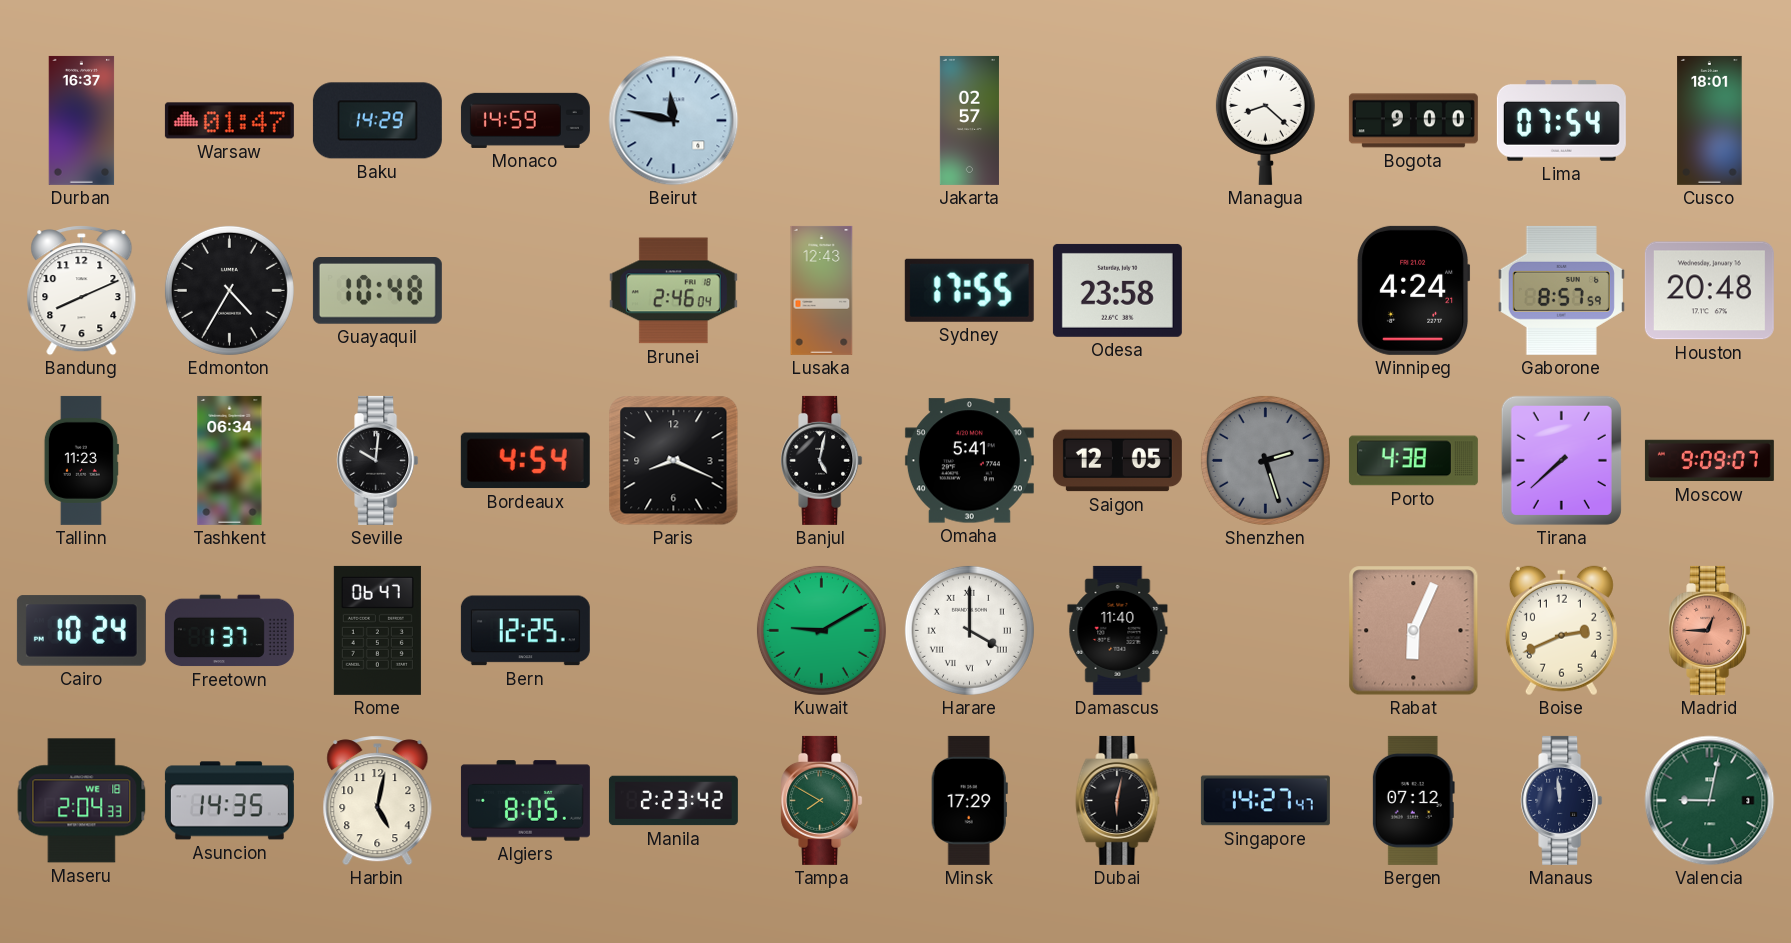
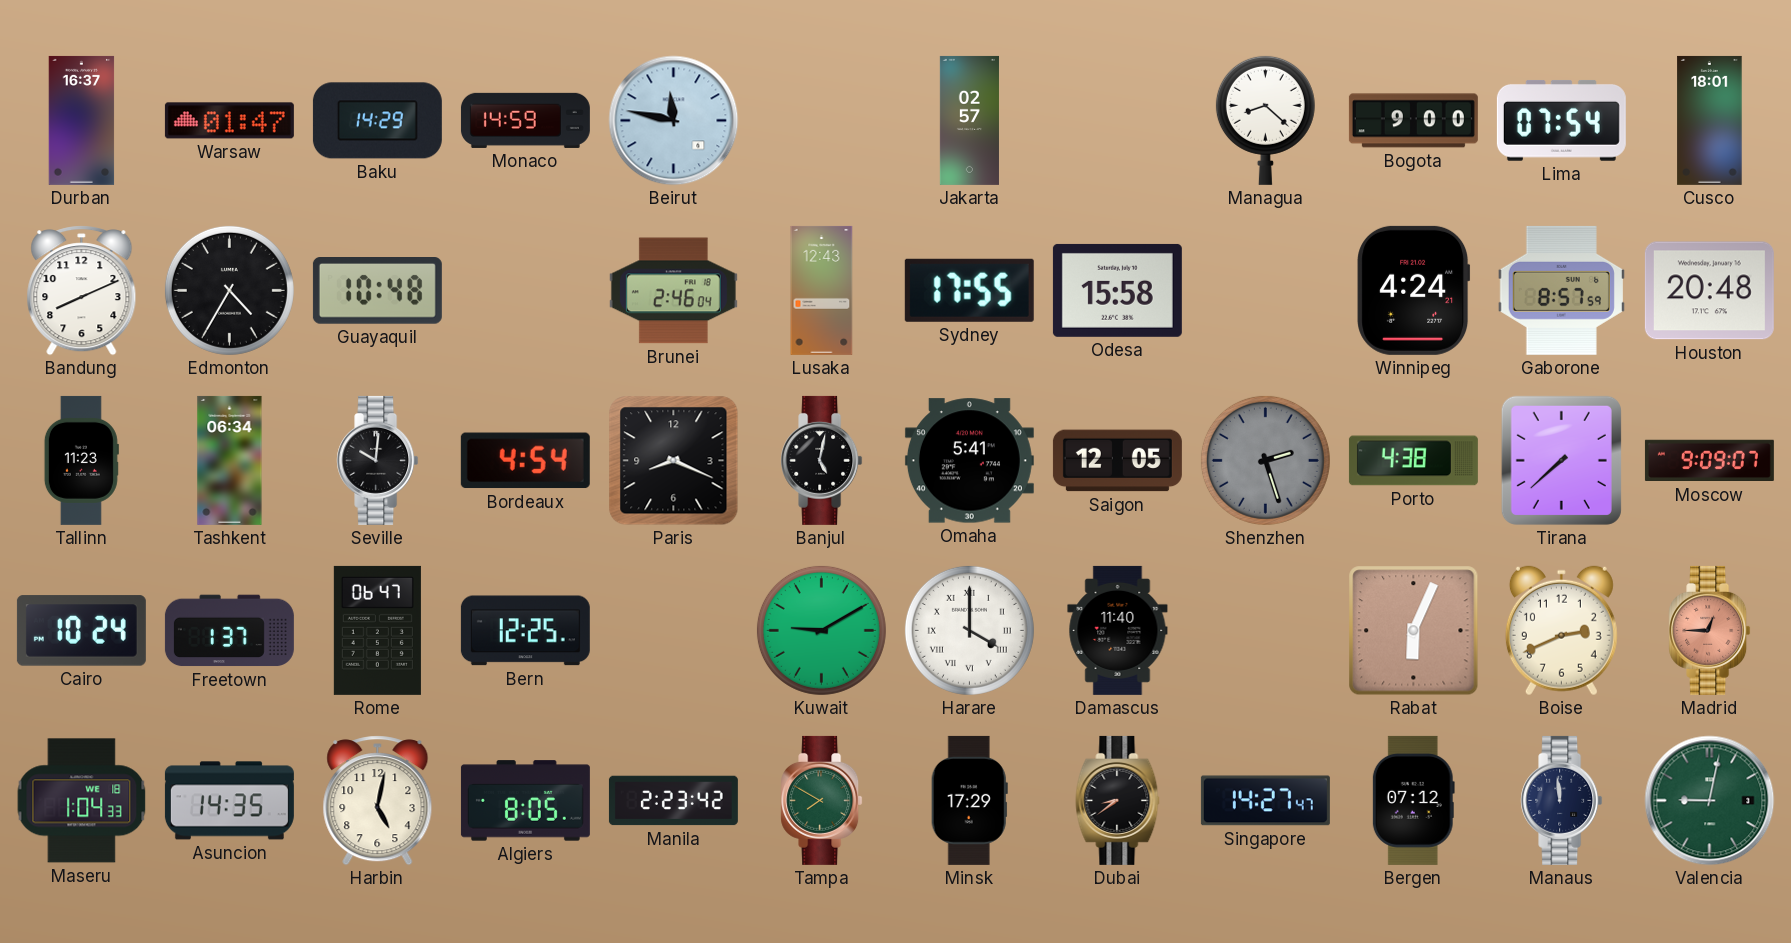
Odesa: 23:58 -> 15:58 (1117, 290)
Maseru: 2:04 -> 1:04 (82, 801)
Dubai: 6:02 -> 8:39 (1118, 800)
